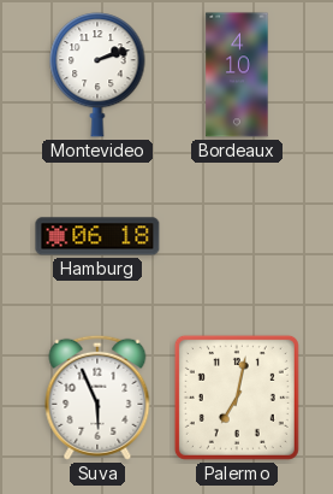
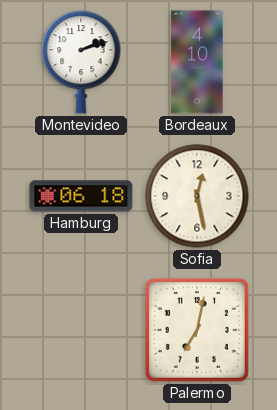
Sofia: none -> 12:28 (197, 196)
Suva: 5:56 -> none (97, 398)
